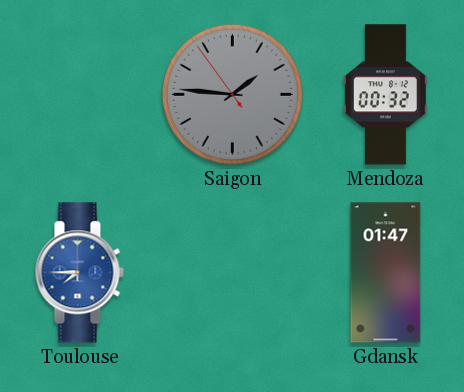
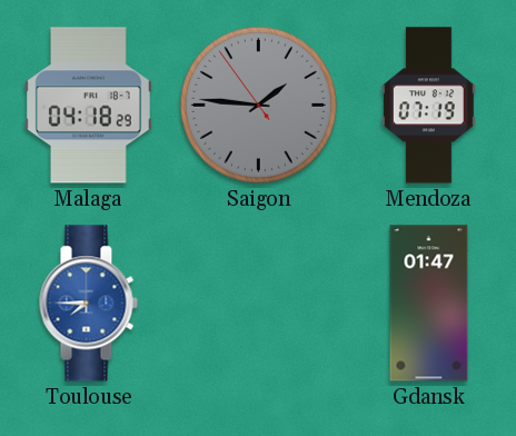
Malaga: none -> 04:18 (88, 106)
Mendoza: 00:32 -> 07:19 (428, 106)
